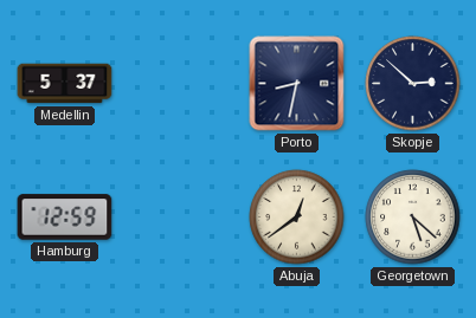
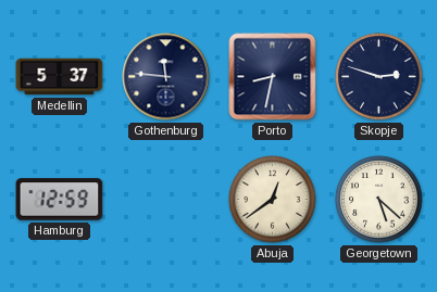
Gothenburg: none -> 11:46 (166, 77)
Skopje: 2:52 -> 2:48 (379, 77)
